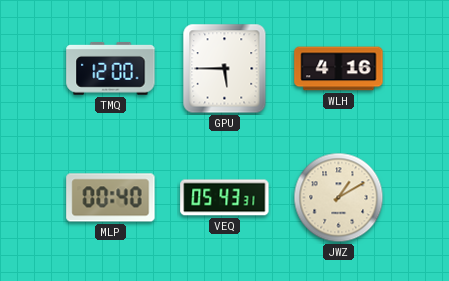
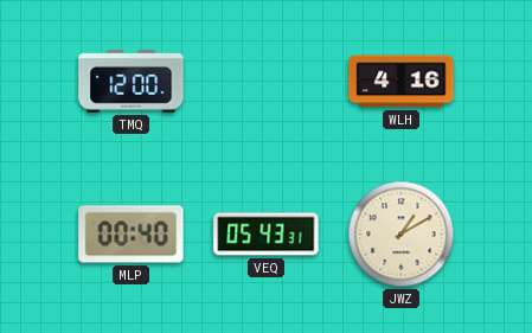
GPU: 5:45 -> none (225, 69)
